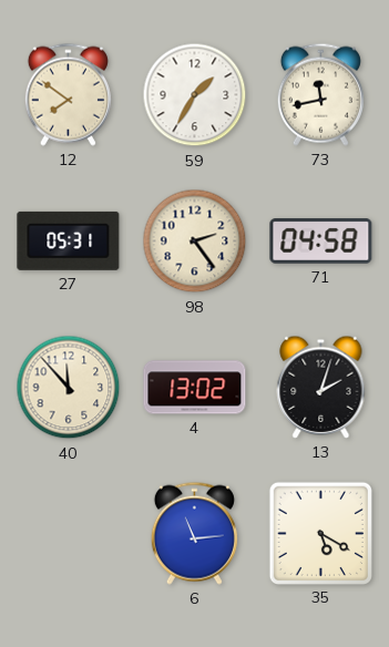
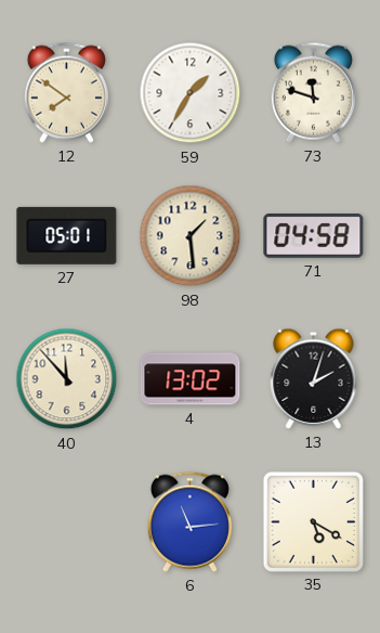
73: 11:43 -> 11:48 (313, 92)
27: 05:31 -> 05:01 (67, 235)
98: 2:24 -> 1:29 (191, 236)
